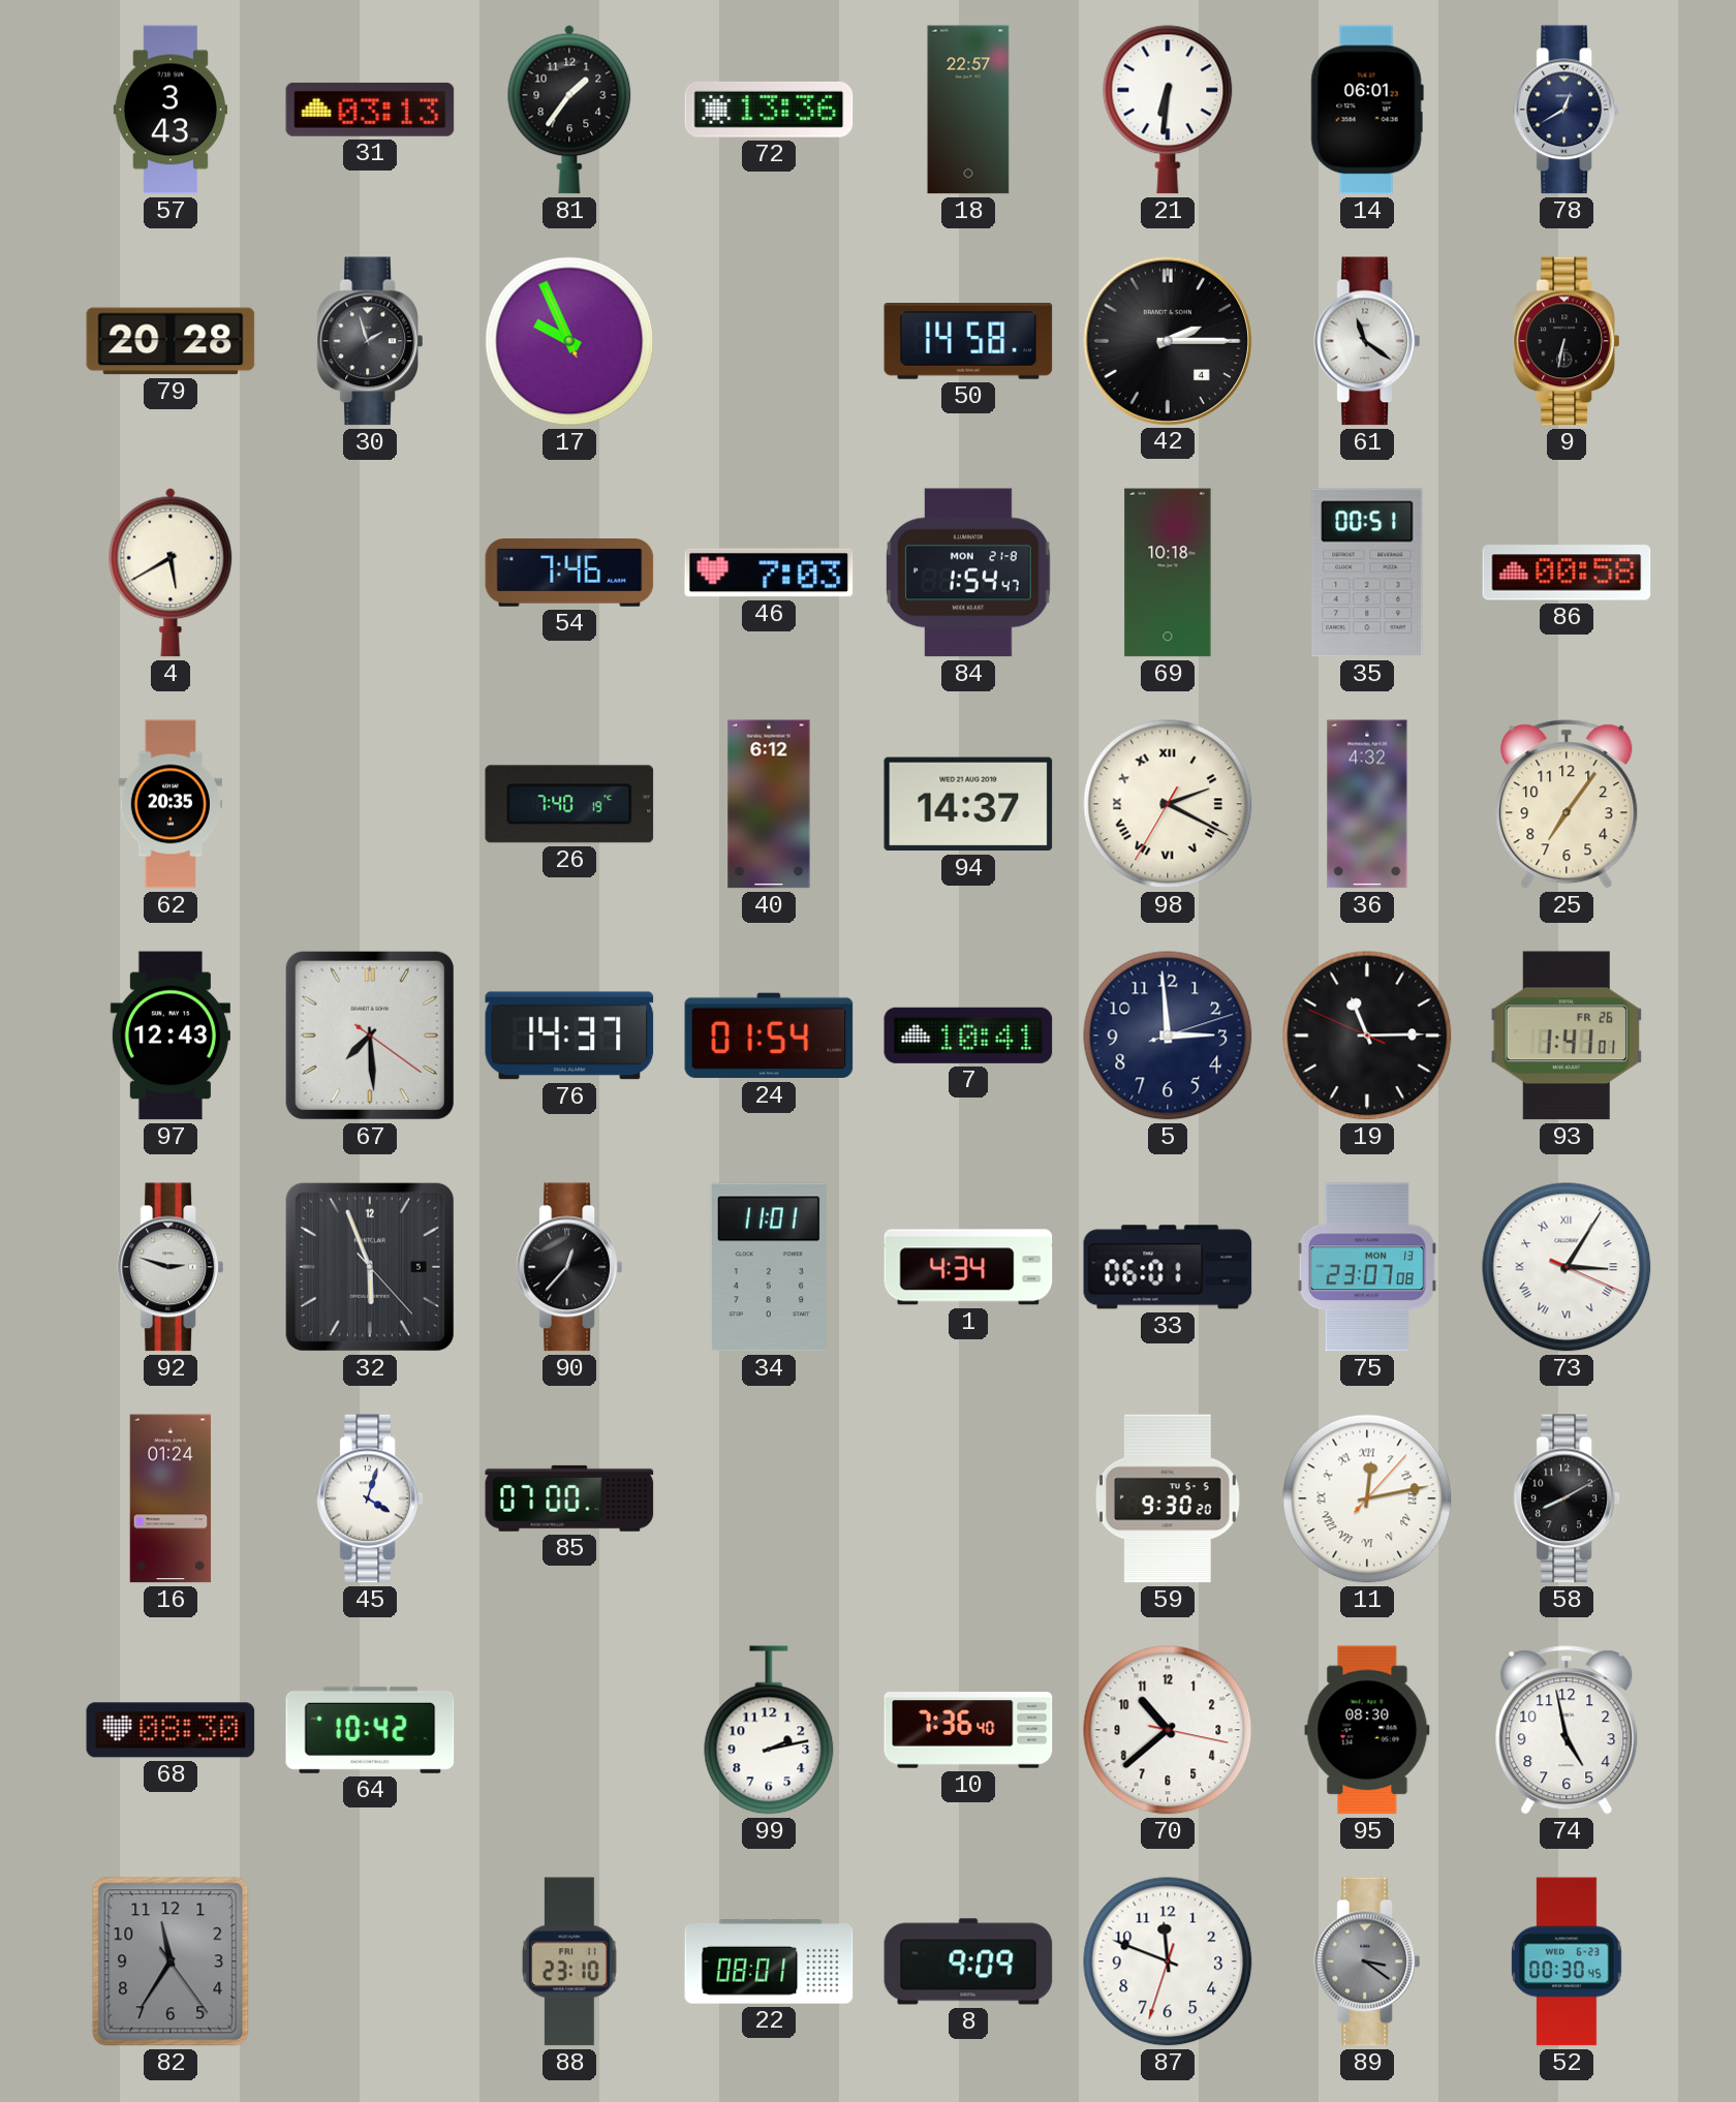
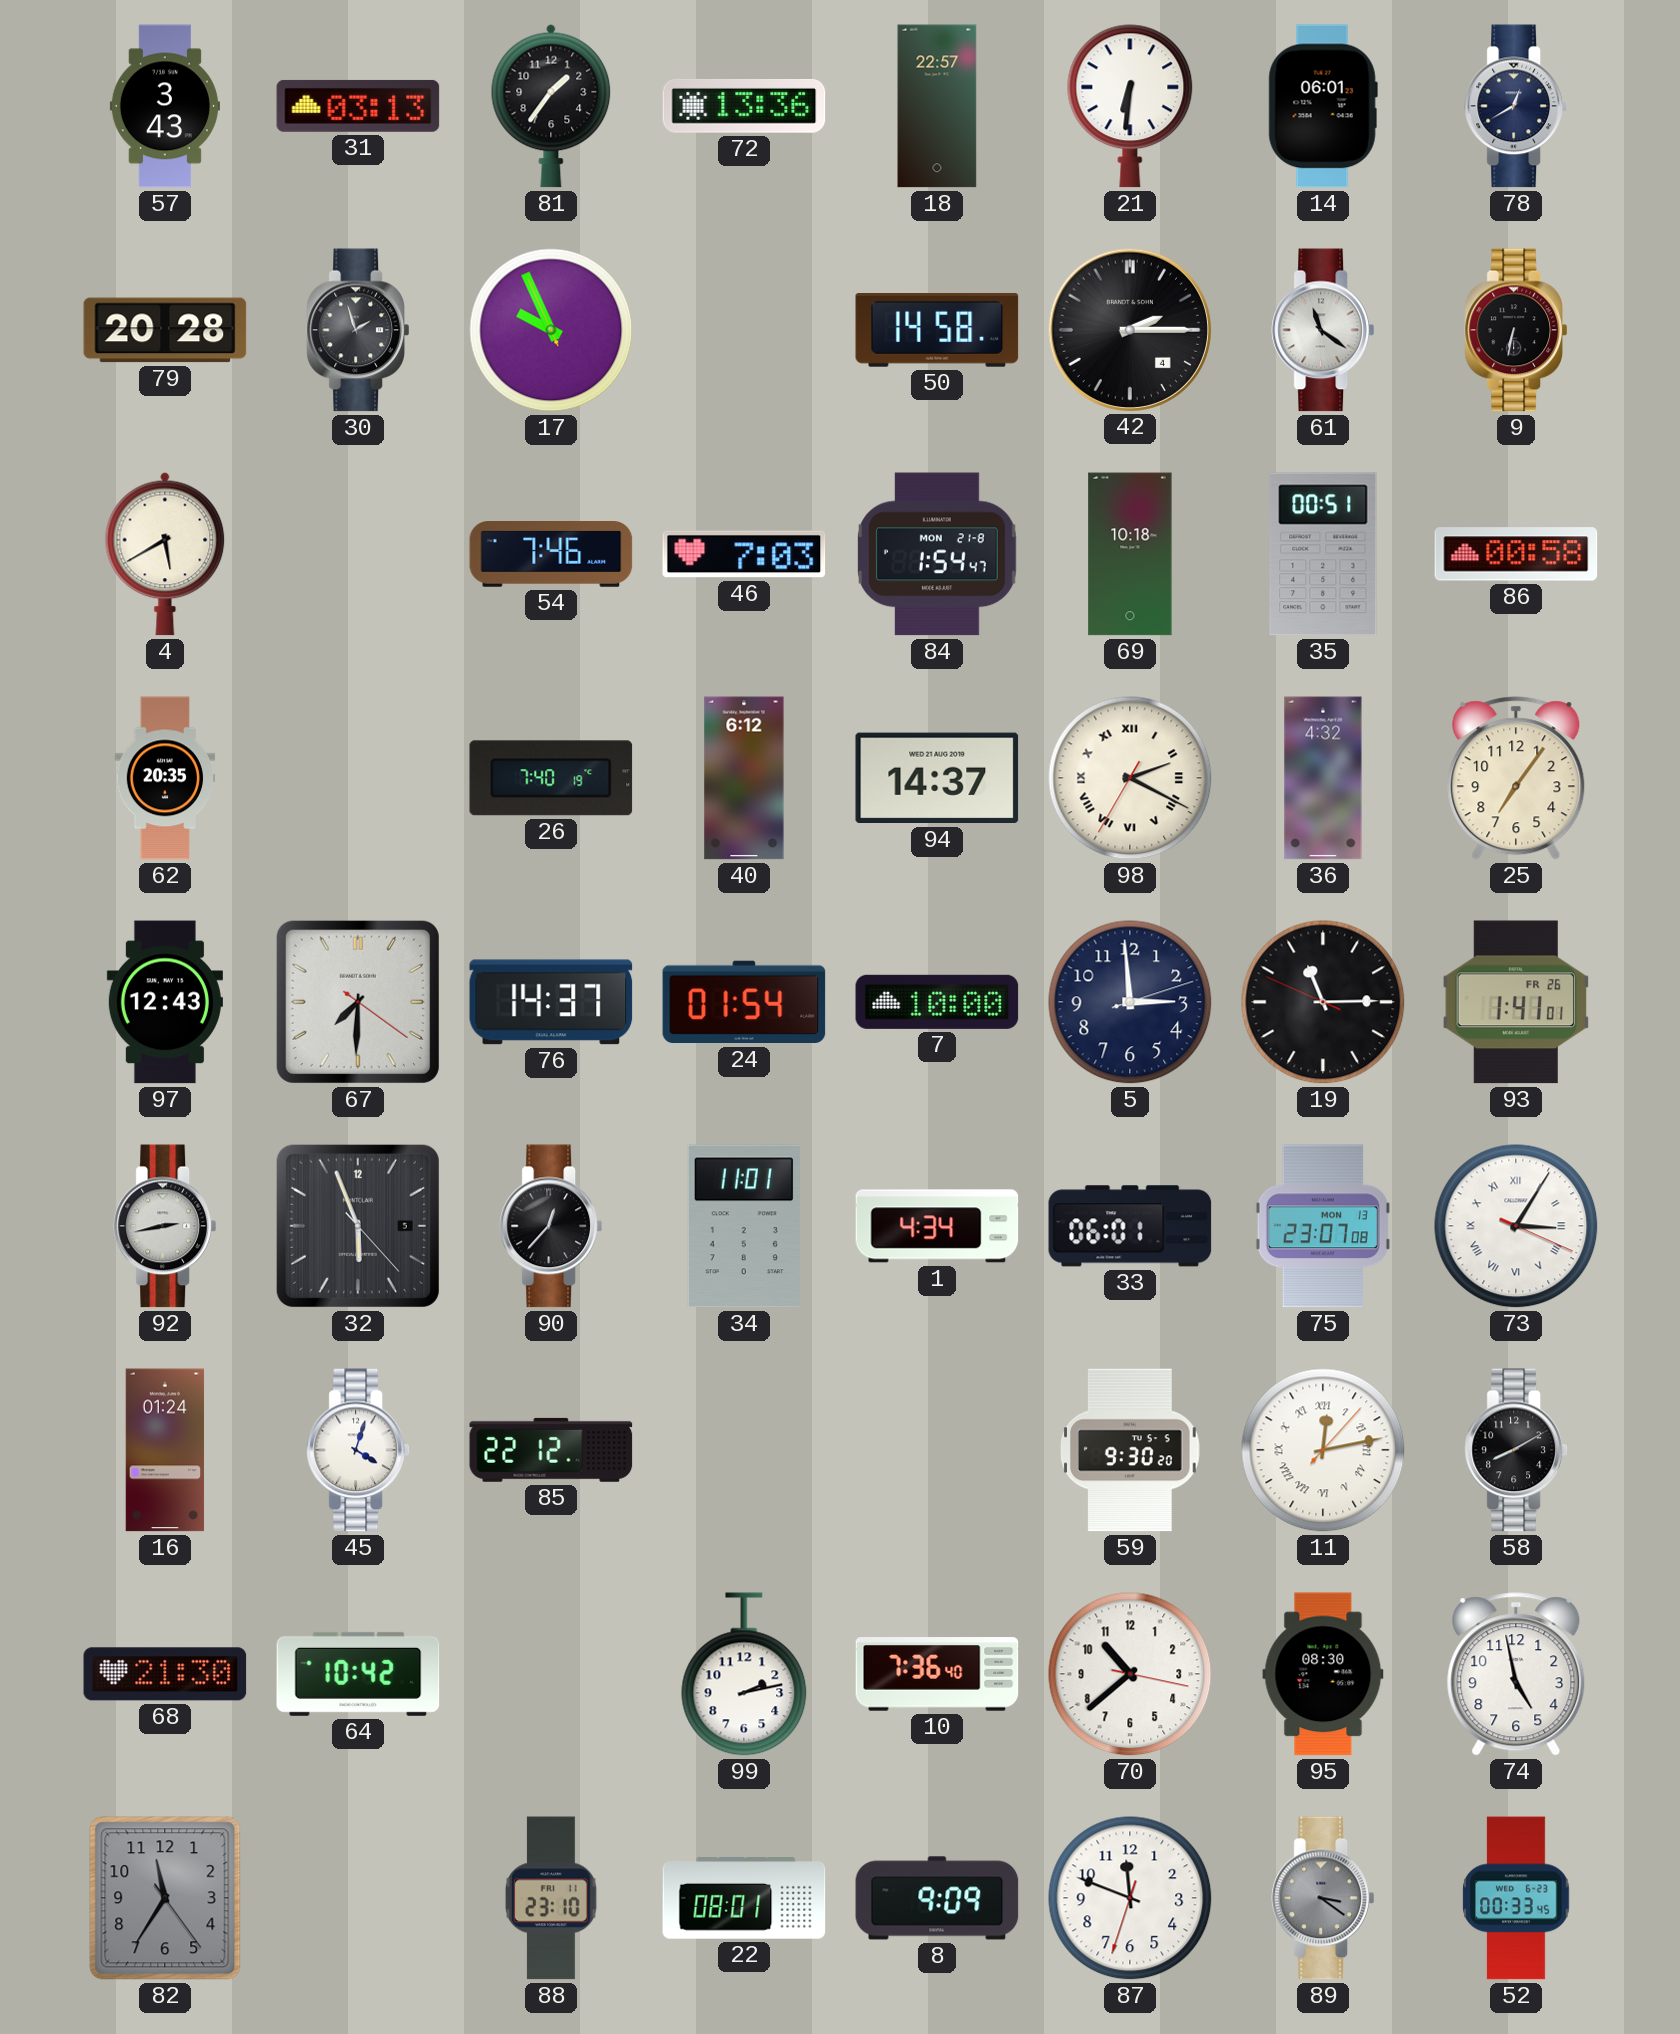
67: 7:29 -> 7:30 (358, 1002)
7: 10:41 -> 10:00 (937, 1002)
92: 2:48 -> 2:43 (165, 1226)
85: 07:00 -> 22:12 (551, 1450)
68: 08:30 -> 21:30 (165, 1674)
52: 00:30 -> 00:33 (1516, 1898)
